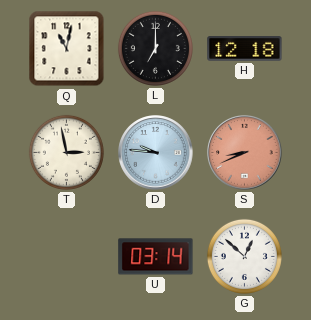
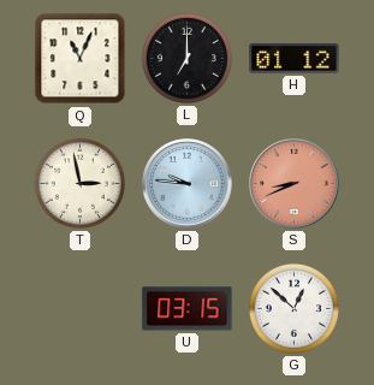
Q: 11:02 -> 11:04 (81, 59)
H: 12:18 -> 01:12 (295, 59)
U: 03:14 -> 03:15 (188, 309)
